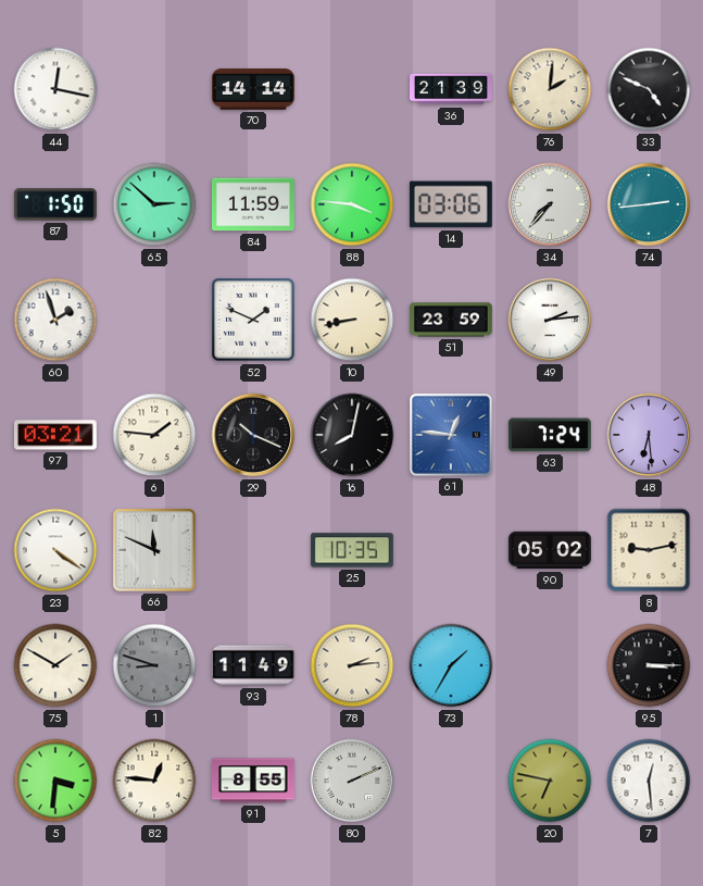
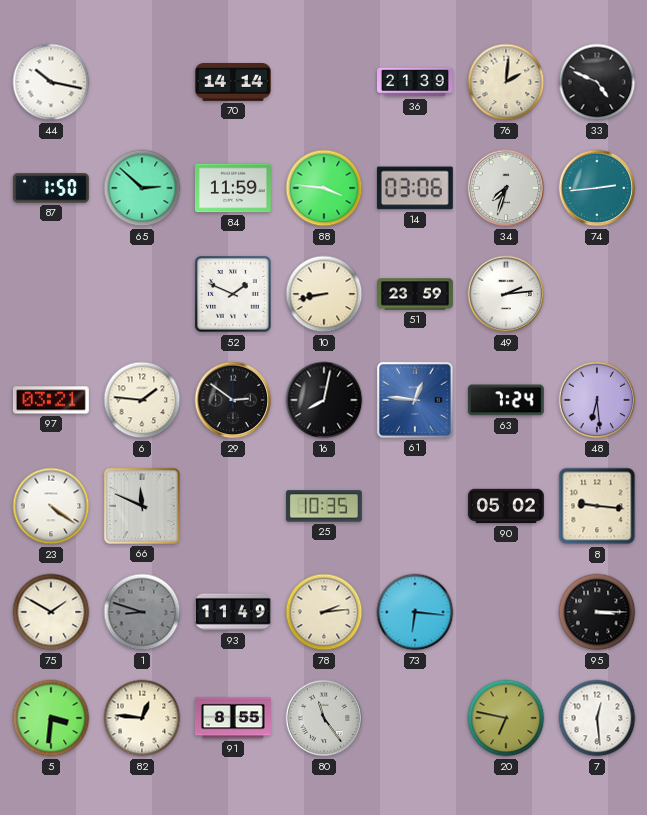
44: 12:17 -> 10:17 (51, 82)
34: 7:37 -> 7:33 (506, 188)
60: 1:57 -> none (55, 320)
29: 10:19 -> 2:51 (233, 400)
8: 9:13 -> 9:16 (597, 506)
73: 1:35 -> 6:16 (415, 612)
80: 2:11 -> 11:24 (324, 718)
